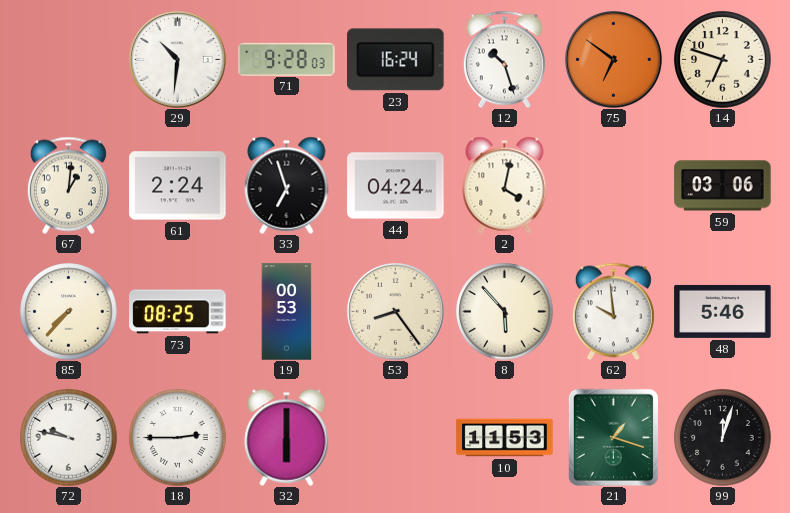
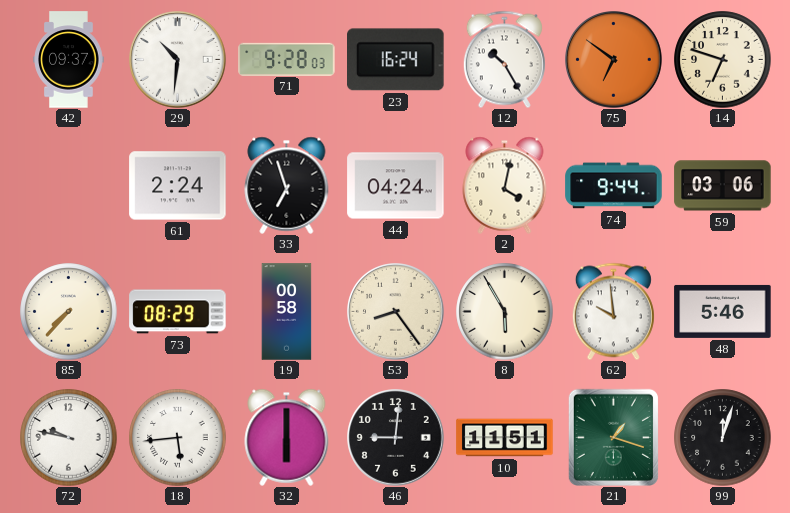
42: none -> 09:37 (69, 60)
12: 10:27 -> 10:25 (504, 59)
67: 1:01 -> none (68, 185)
74: none -> 9:44 (614, 186)
73: 08:25 -> 08:29 (178, 312)
19: 00:53 -> 00:58 (287, 312)
8: 5:53 -> 5:55 (505, 312)
18: 2:45 -> 5:44 (178, 438)
46: none -> 9:01 (396, 438)
10: 11:53 -> 11:51 (505, 438)
